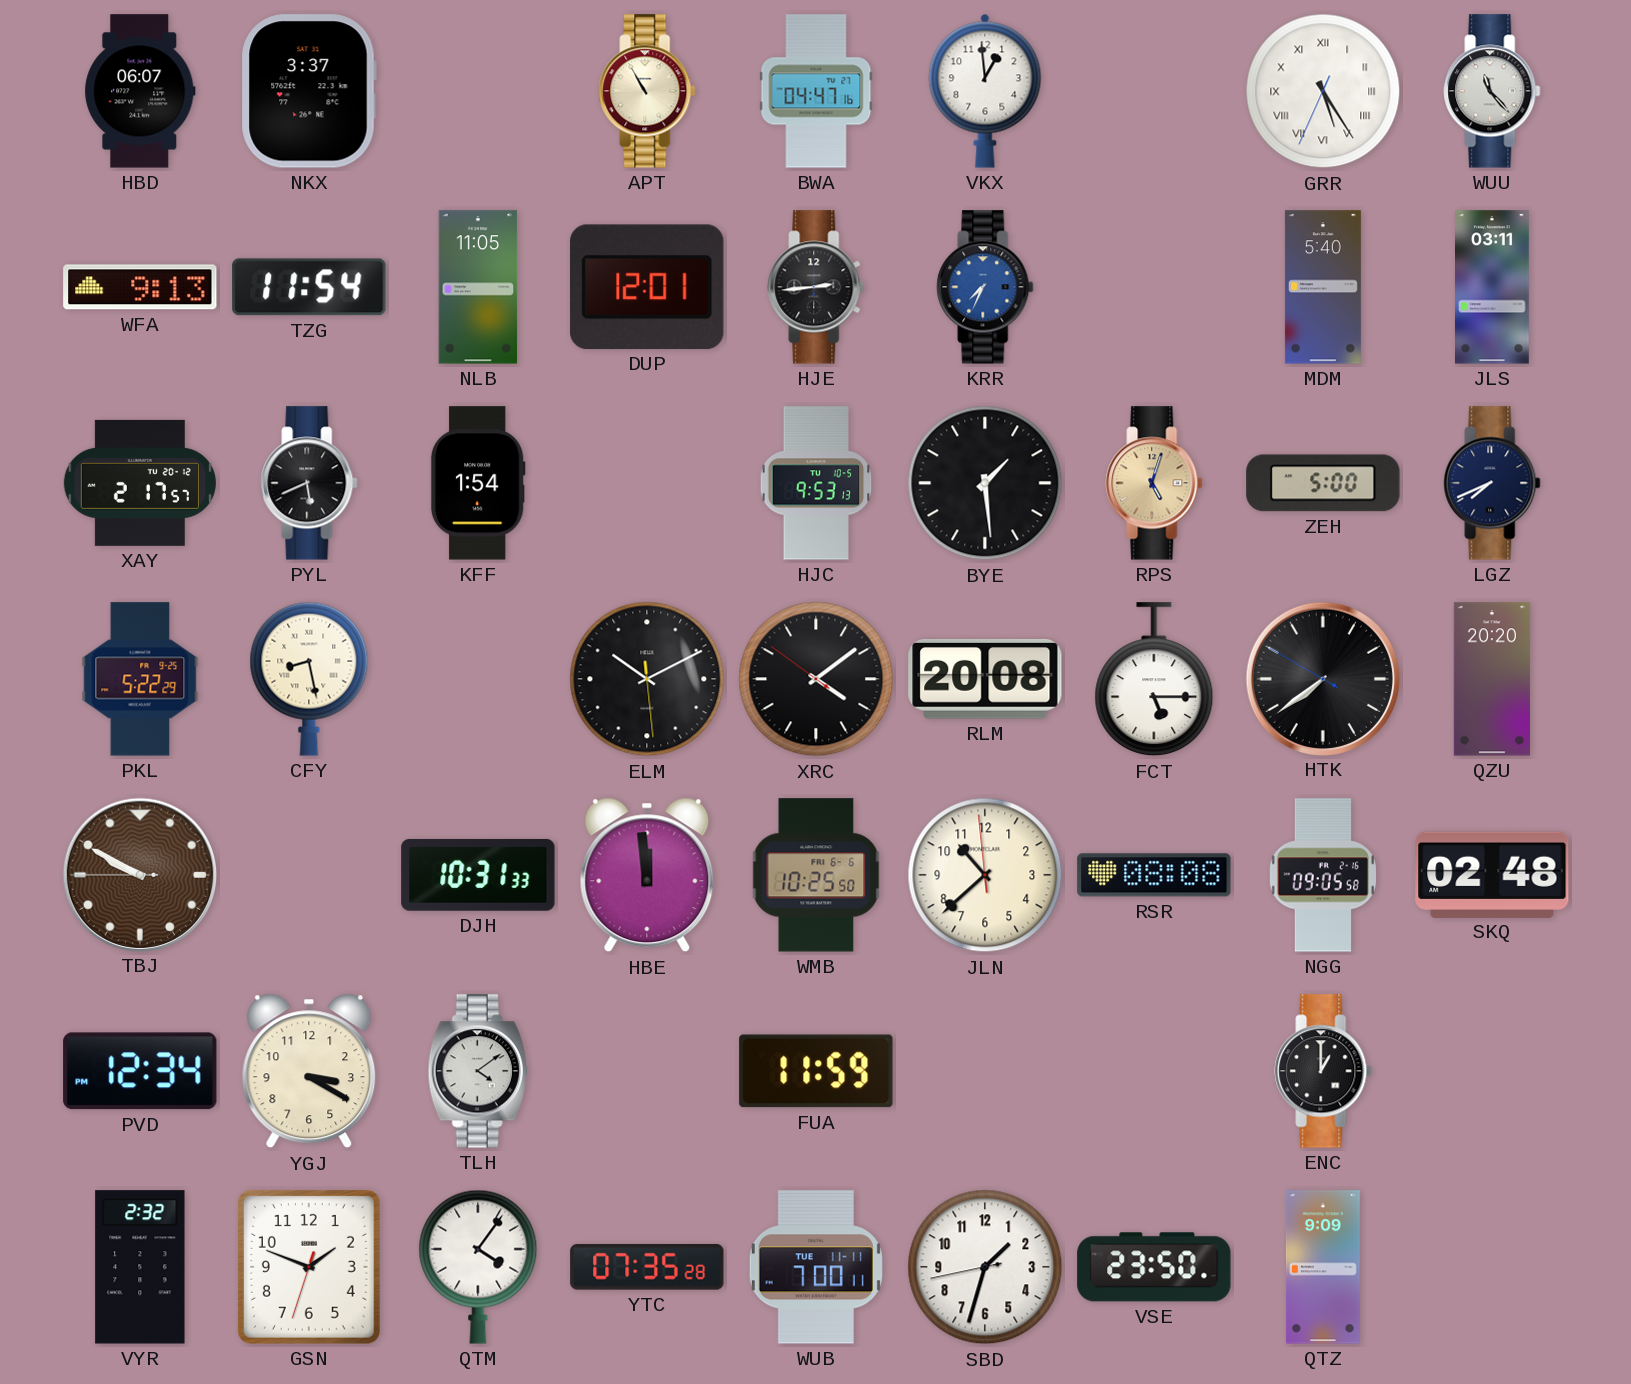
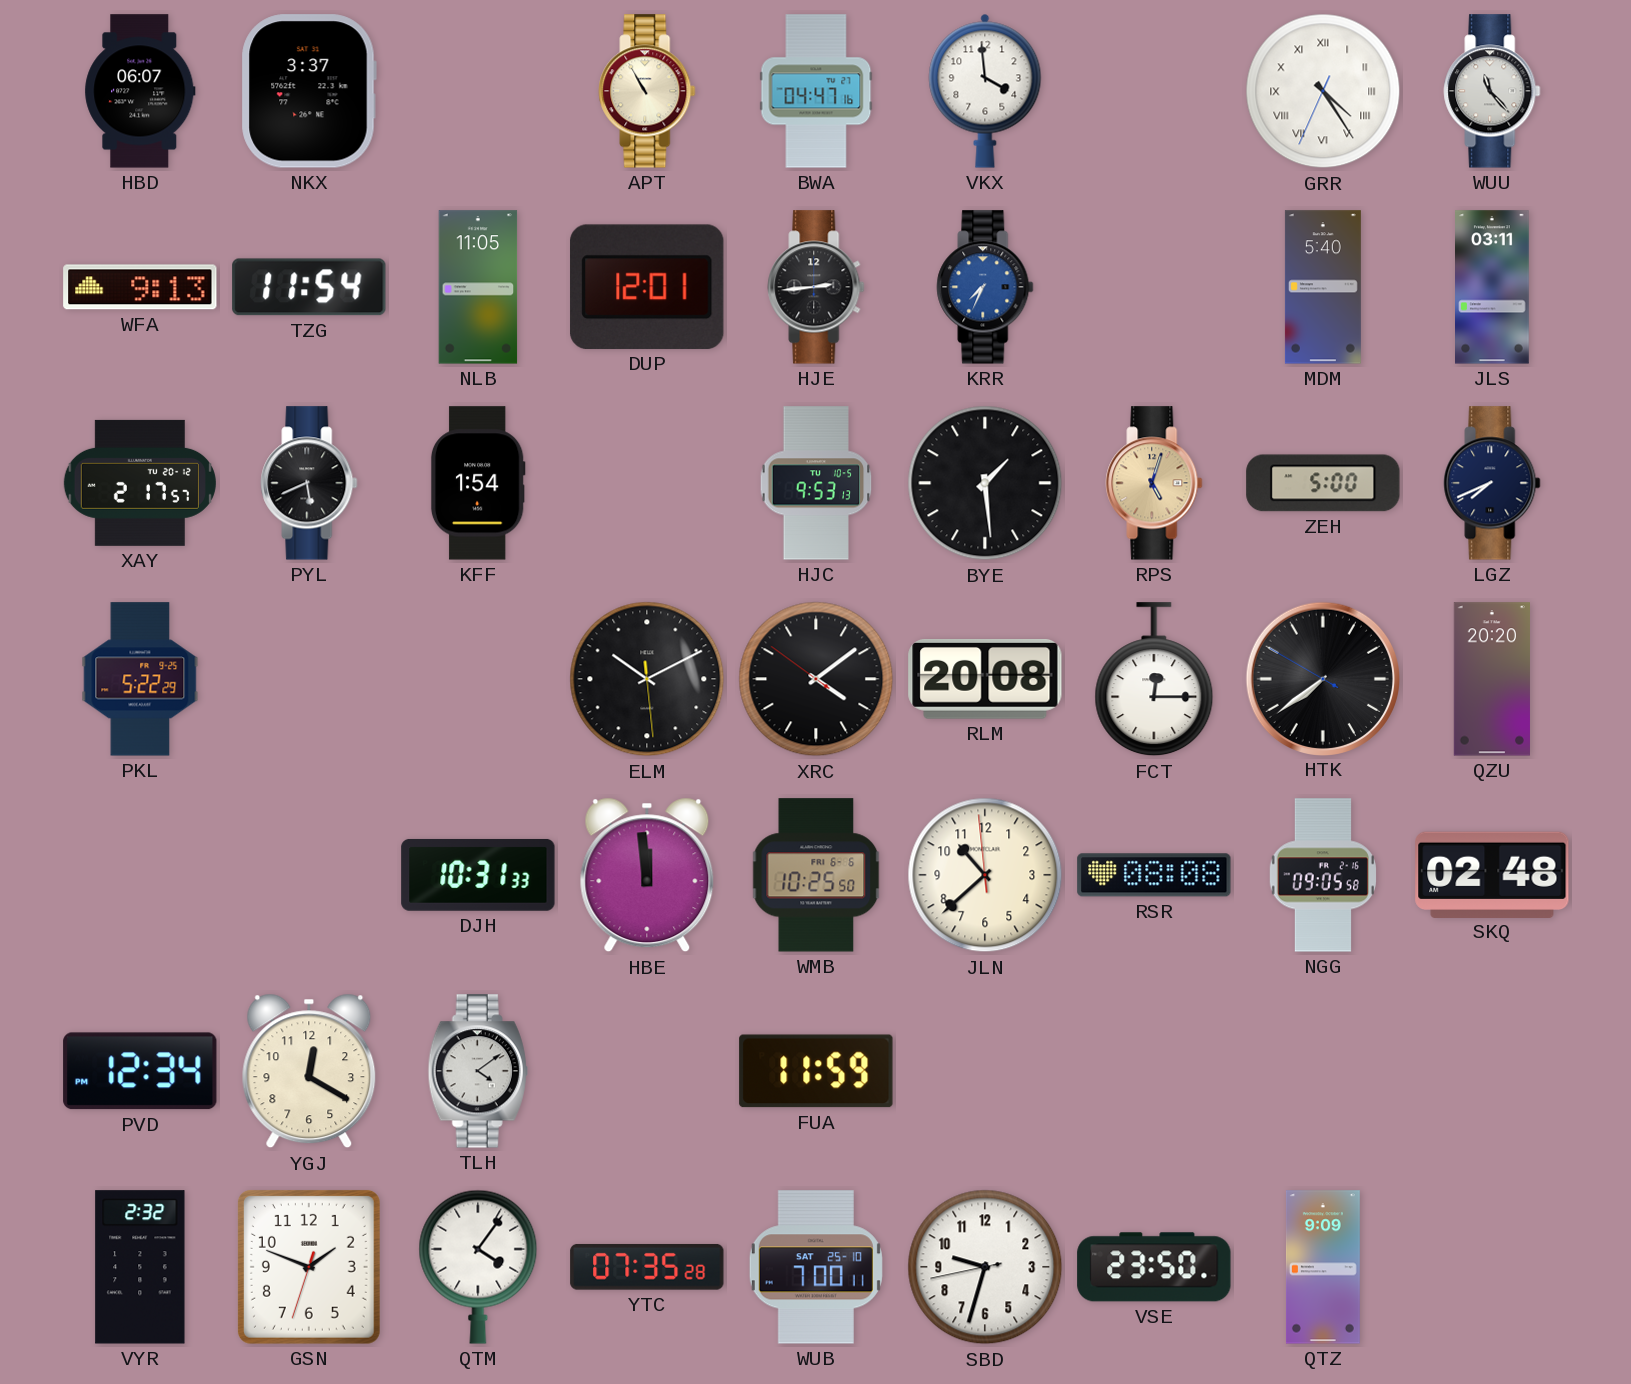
VKX: 12:59 -> 3:59 (985, 91)
GRR: 5:24 -> 4:24 (1323, 91)
CFY: 8:28 -> none (309, 679)
FCT: 5:15 -> 12:15 (1154, 680)
TBJ: 9:49 -> none (139, 874)
YGJ: 3:20 -> 12:20 (309, 1071)
ENC: 1:00 -> none (1323, 1071)
WUB date: TUE 11-11 -> SAT 25-10 (816, 1267)
SBD: 1:32 -> 9:32 (985, 1267)
